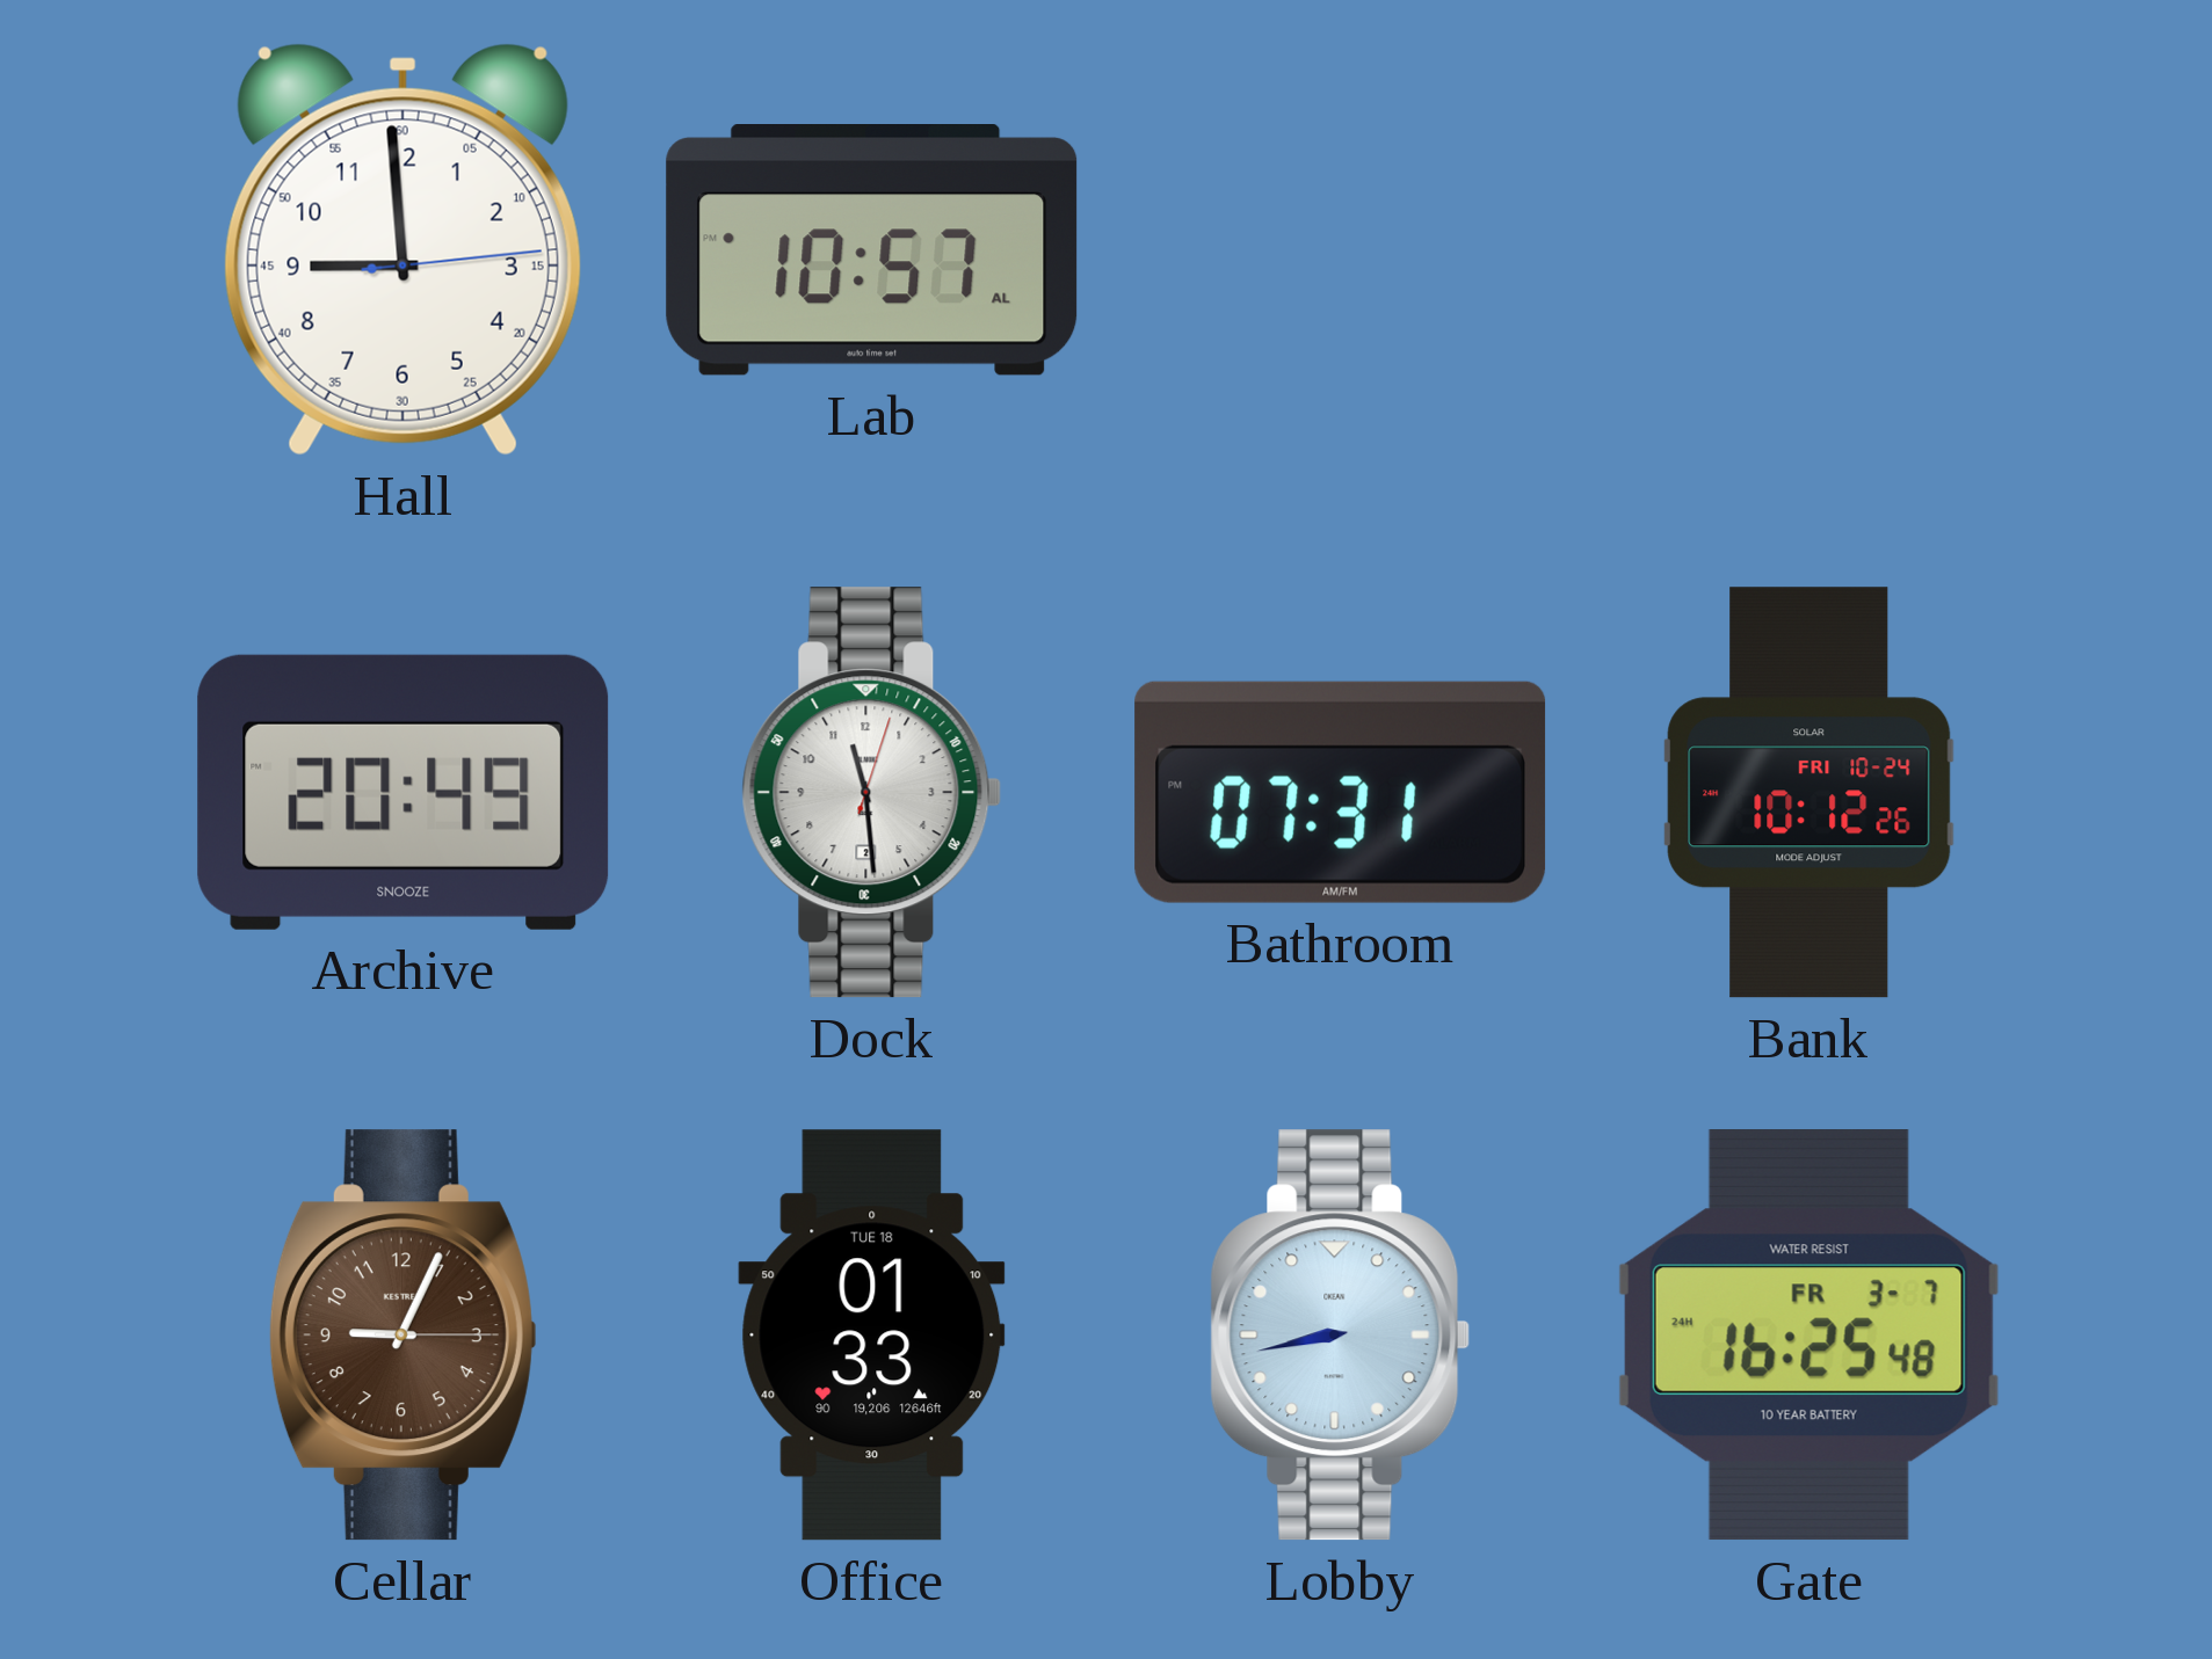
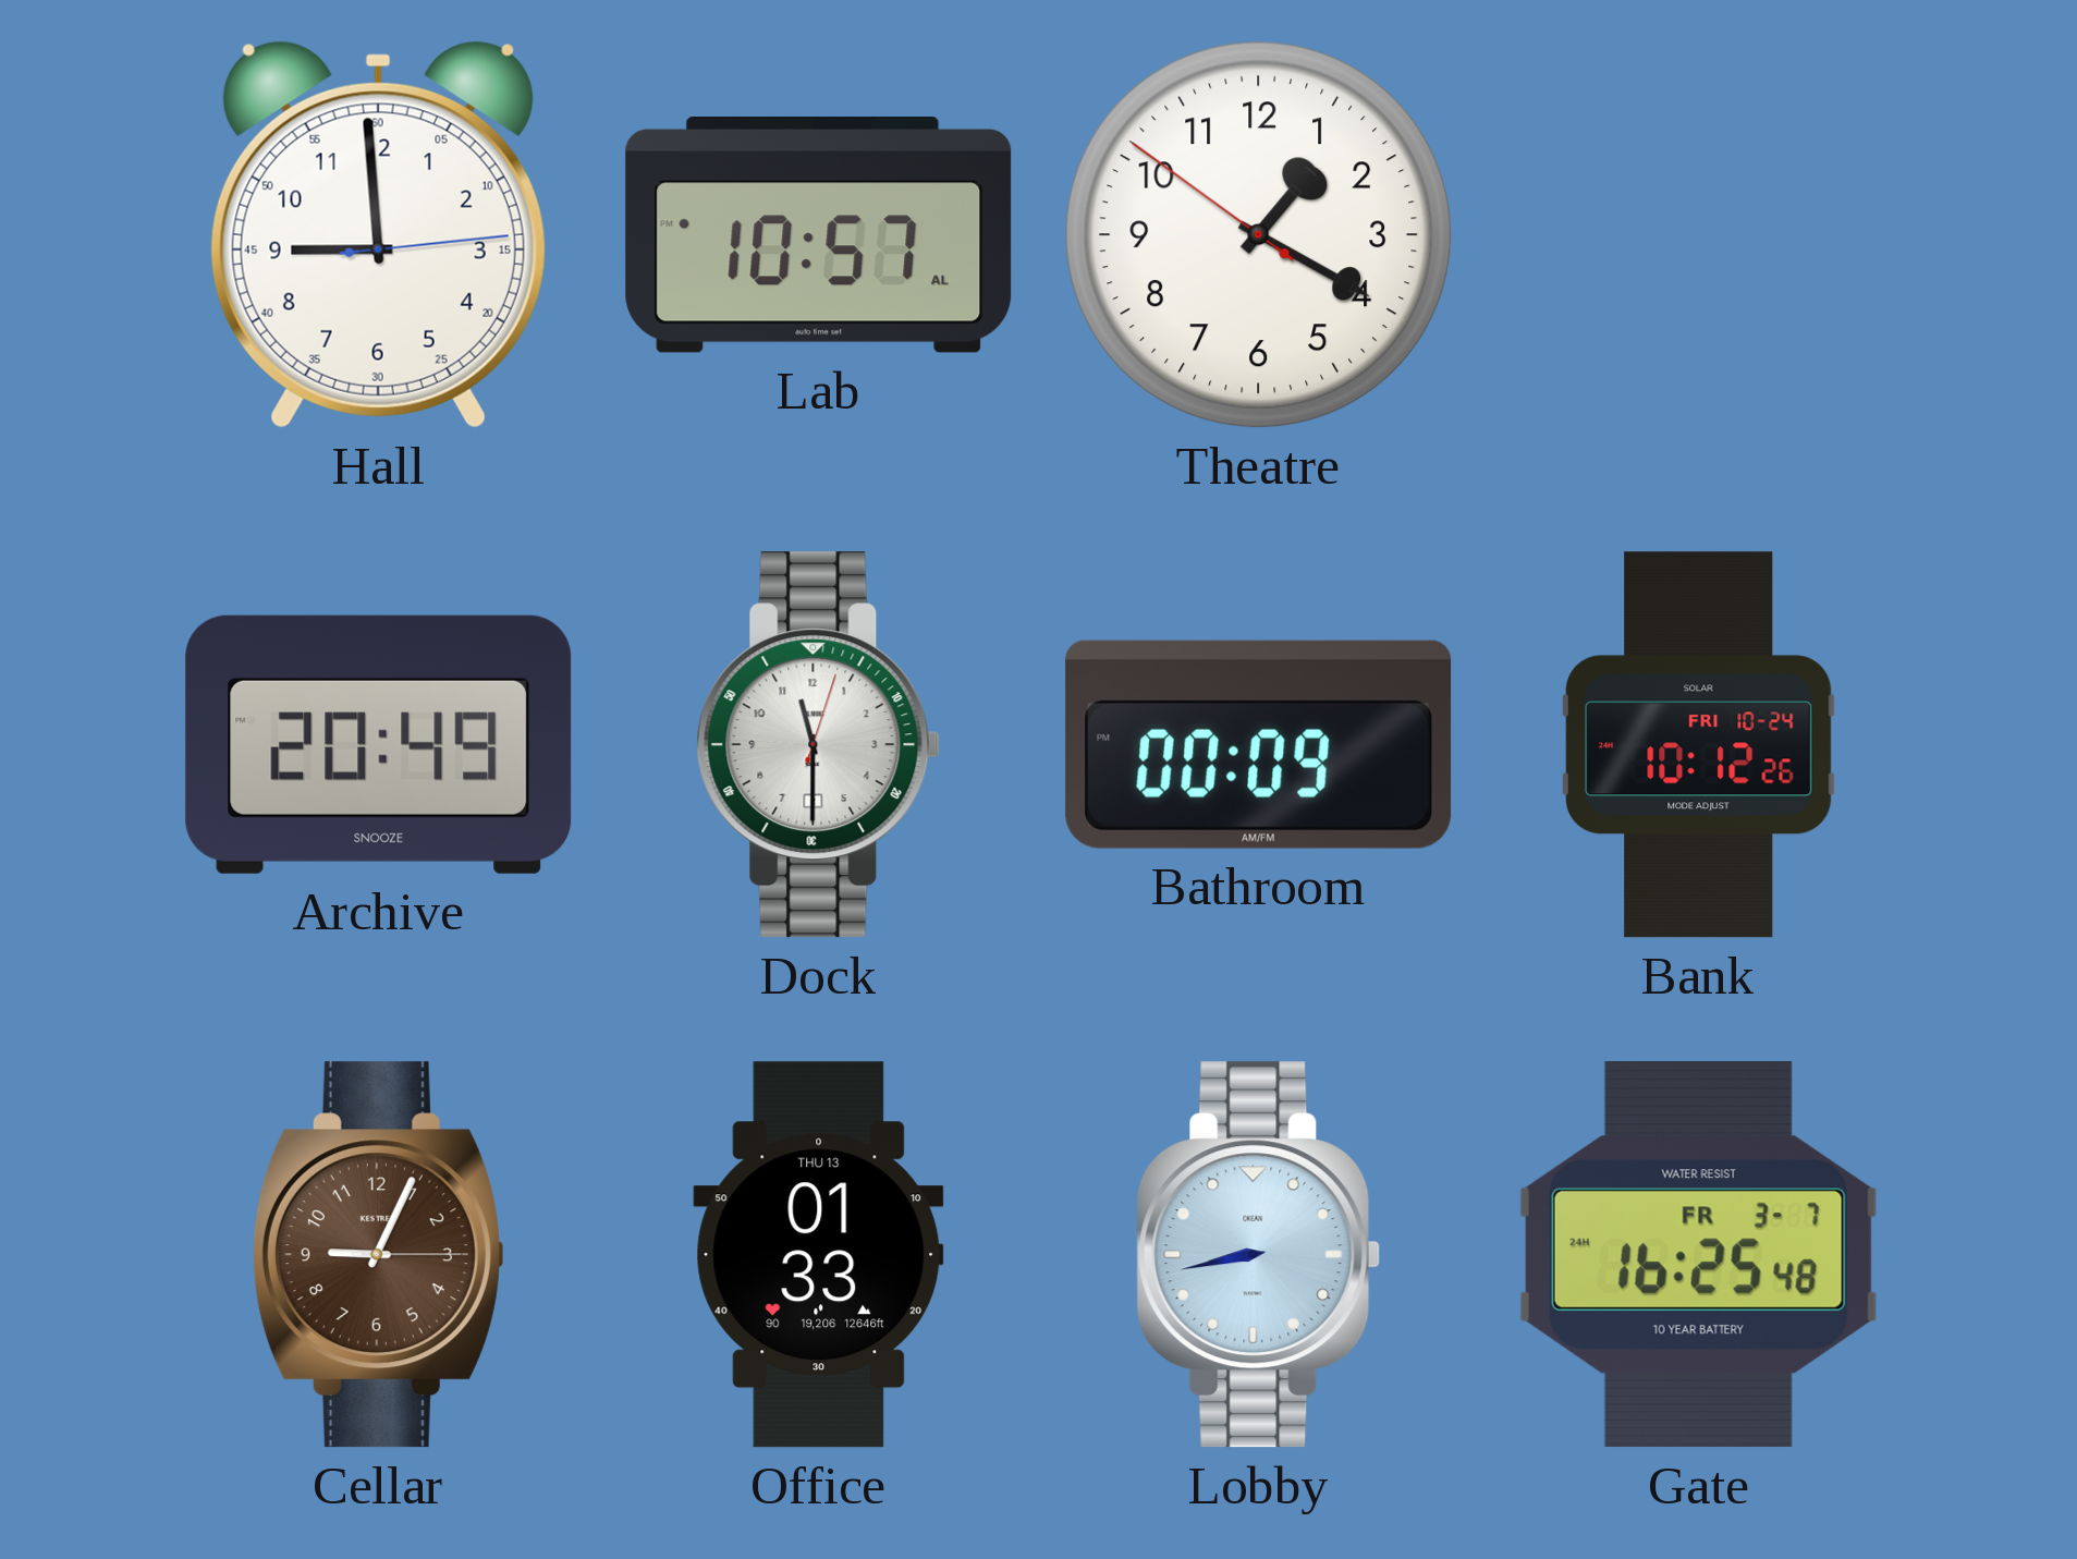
Theatre: none -> 1:19 (1259, 235)
Dock: 11:29 -> 11:30 (819, 745)
Bathroom: 07:31 -> 00:09 (1259, 744)
Office date: TUE 18 -> THU 13 (819, 1255)
